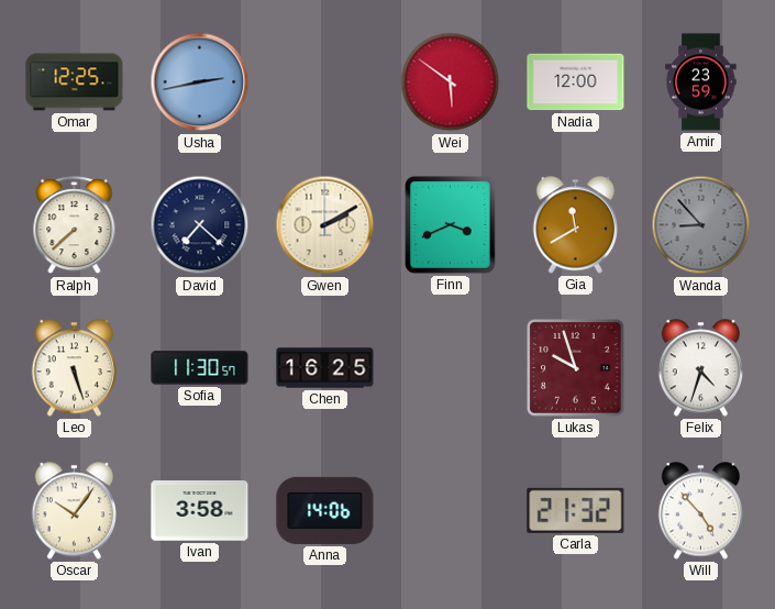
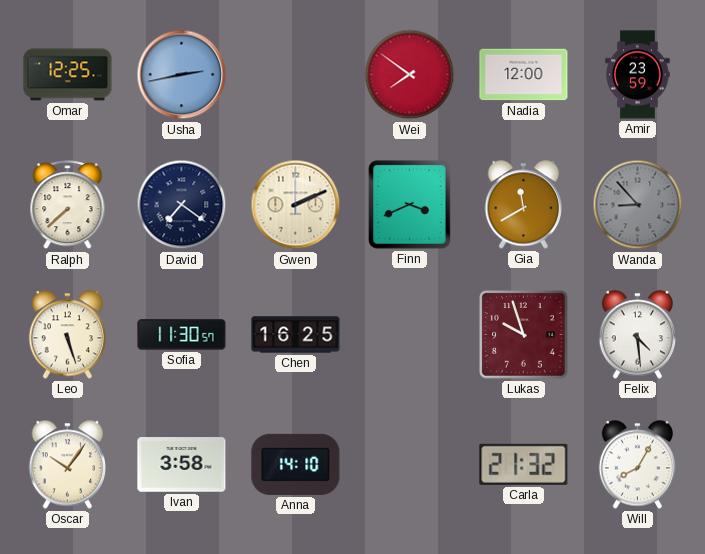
Wei: 5:51 -> 7:51 (410, 75)
David: 7:22 -> 7:21 (182, 205)
Gwen: 2:10 -> 2:11 (296, 205)
Felix: 4:33 -> 4:29 (638, 335)
Anna: 14:06 -> 14:10 (296, 464)
Will: 4:53 -> 8:05 (638, 465)
